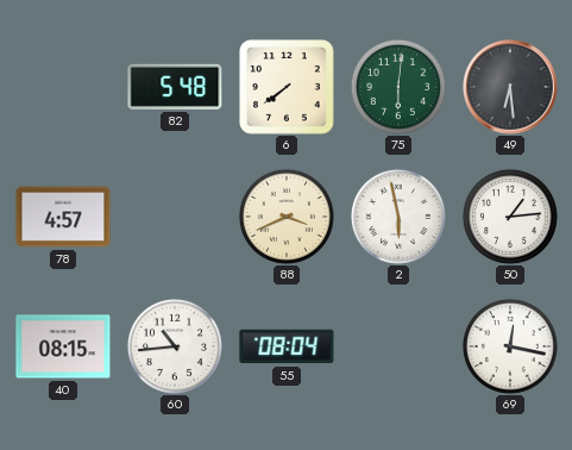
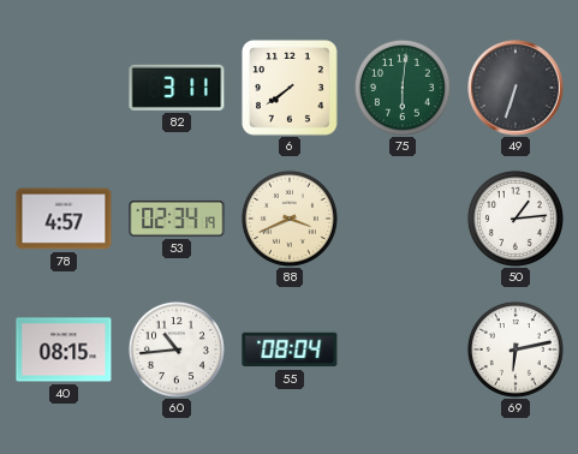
82: 5:48 -> 3:11 (177, 88)
49: 6:29 -> 6:33 (516, 88)
53: none -> 02:34 (177, 219)
2: 5:58 -> none (398, 217)
69: 12:17 -> 6:13 (516, 350)
